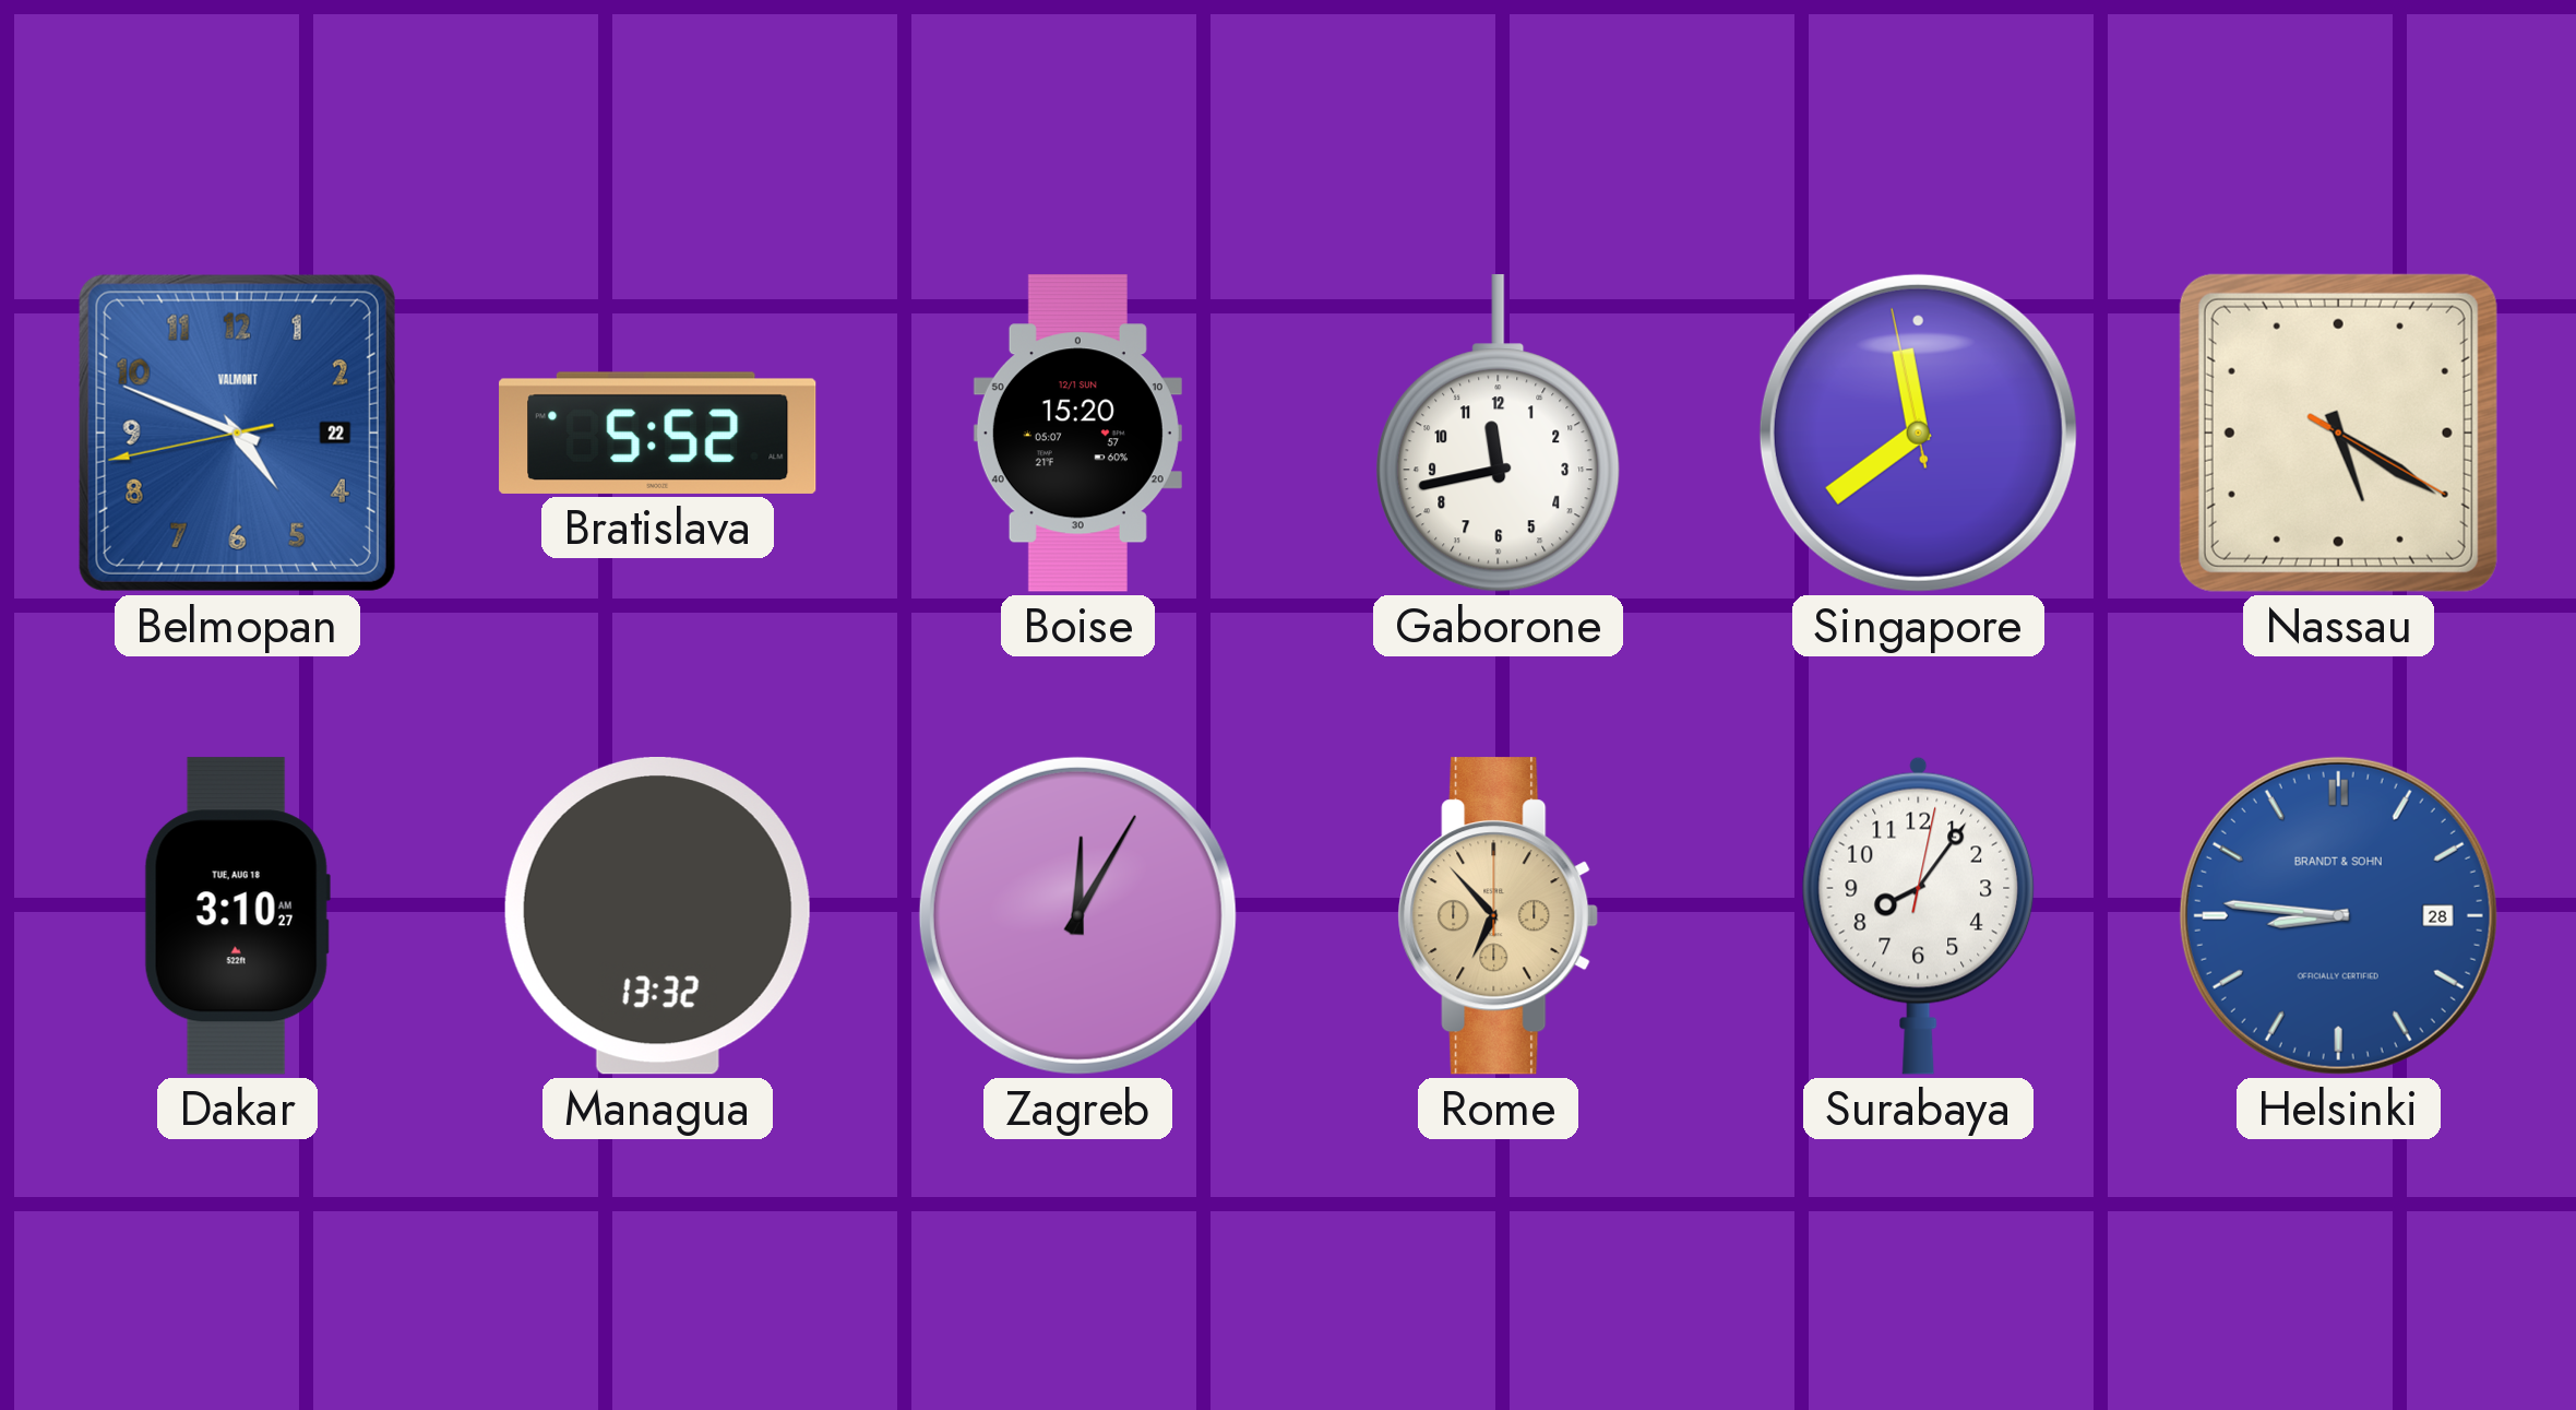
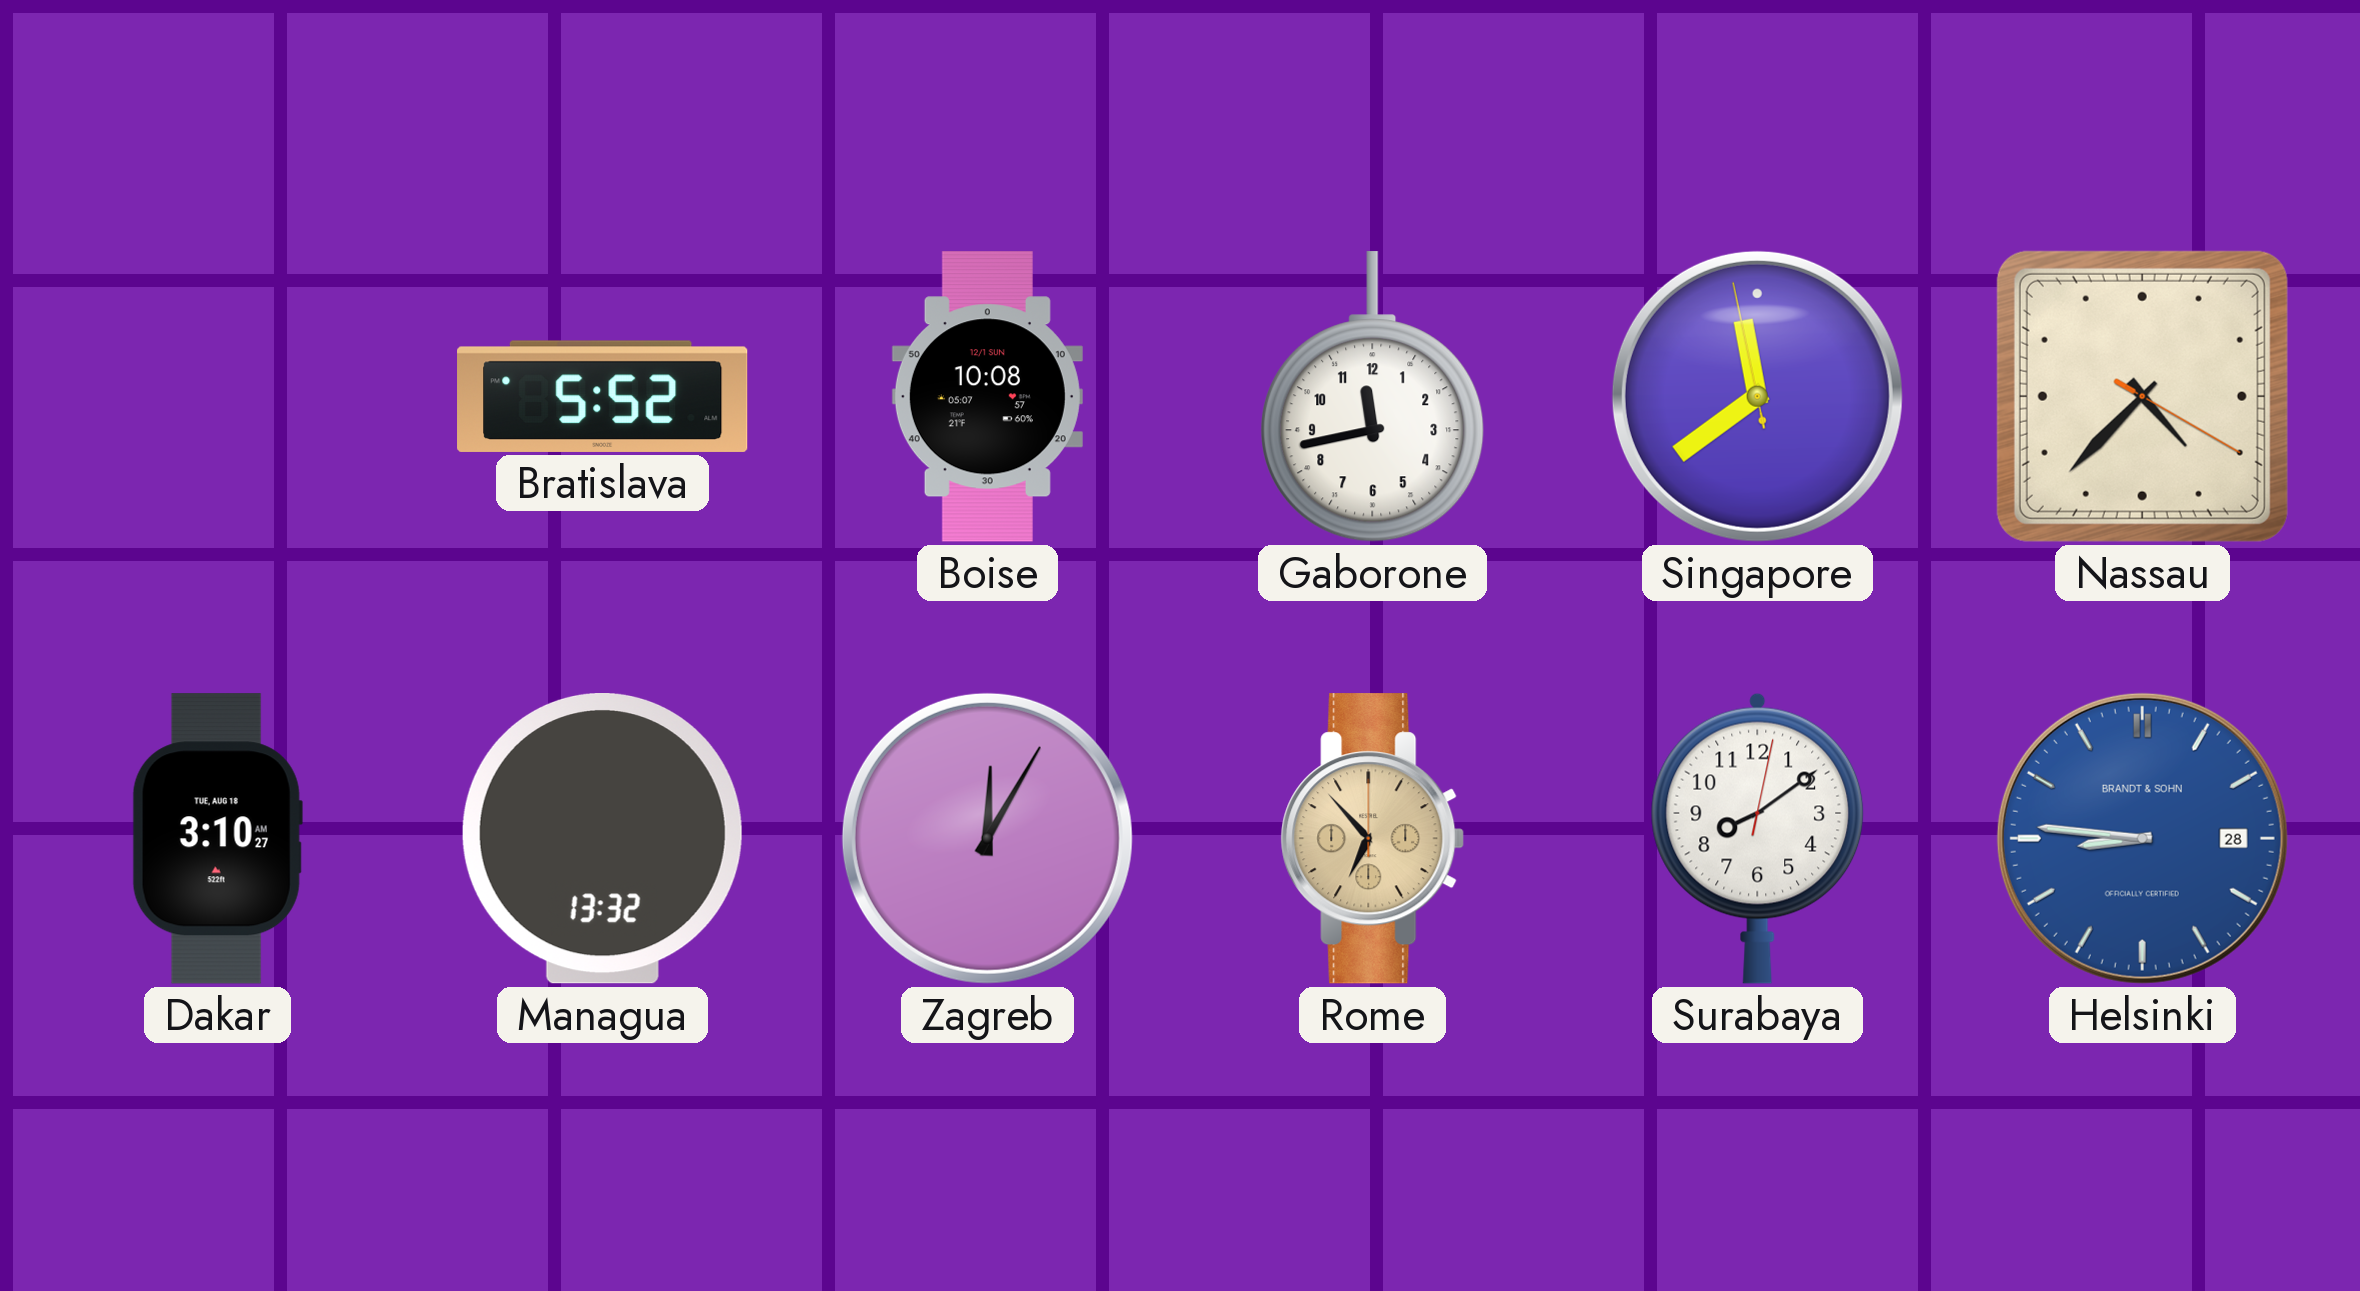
Belmopan: 4:48 -> none (237, 433)
Boise: 15:20 -> 10:08 (987, 397)
Nassau: 5:20 -> 4:37 (2142, 396)
Surabaya: 8:06 -> 8:09 (1758, 838)
